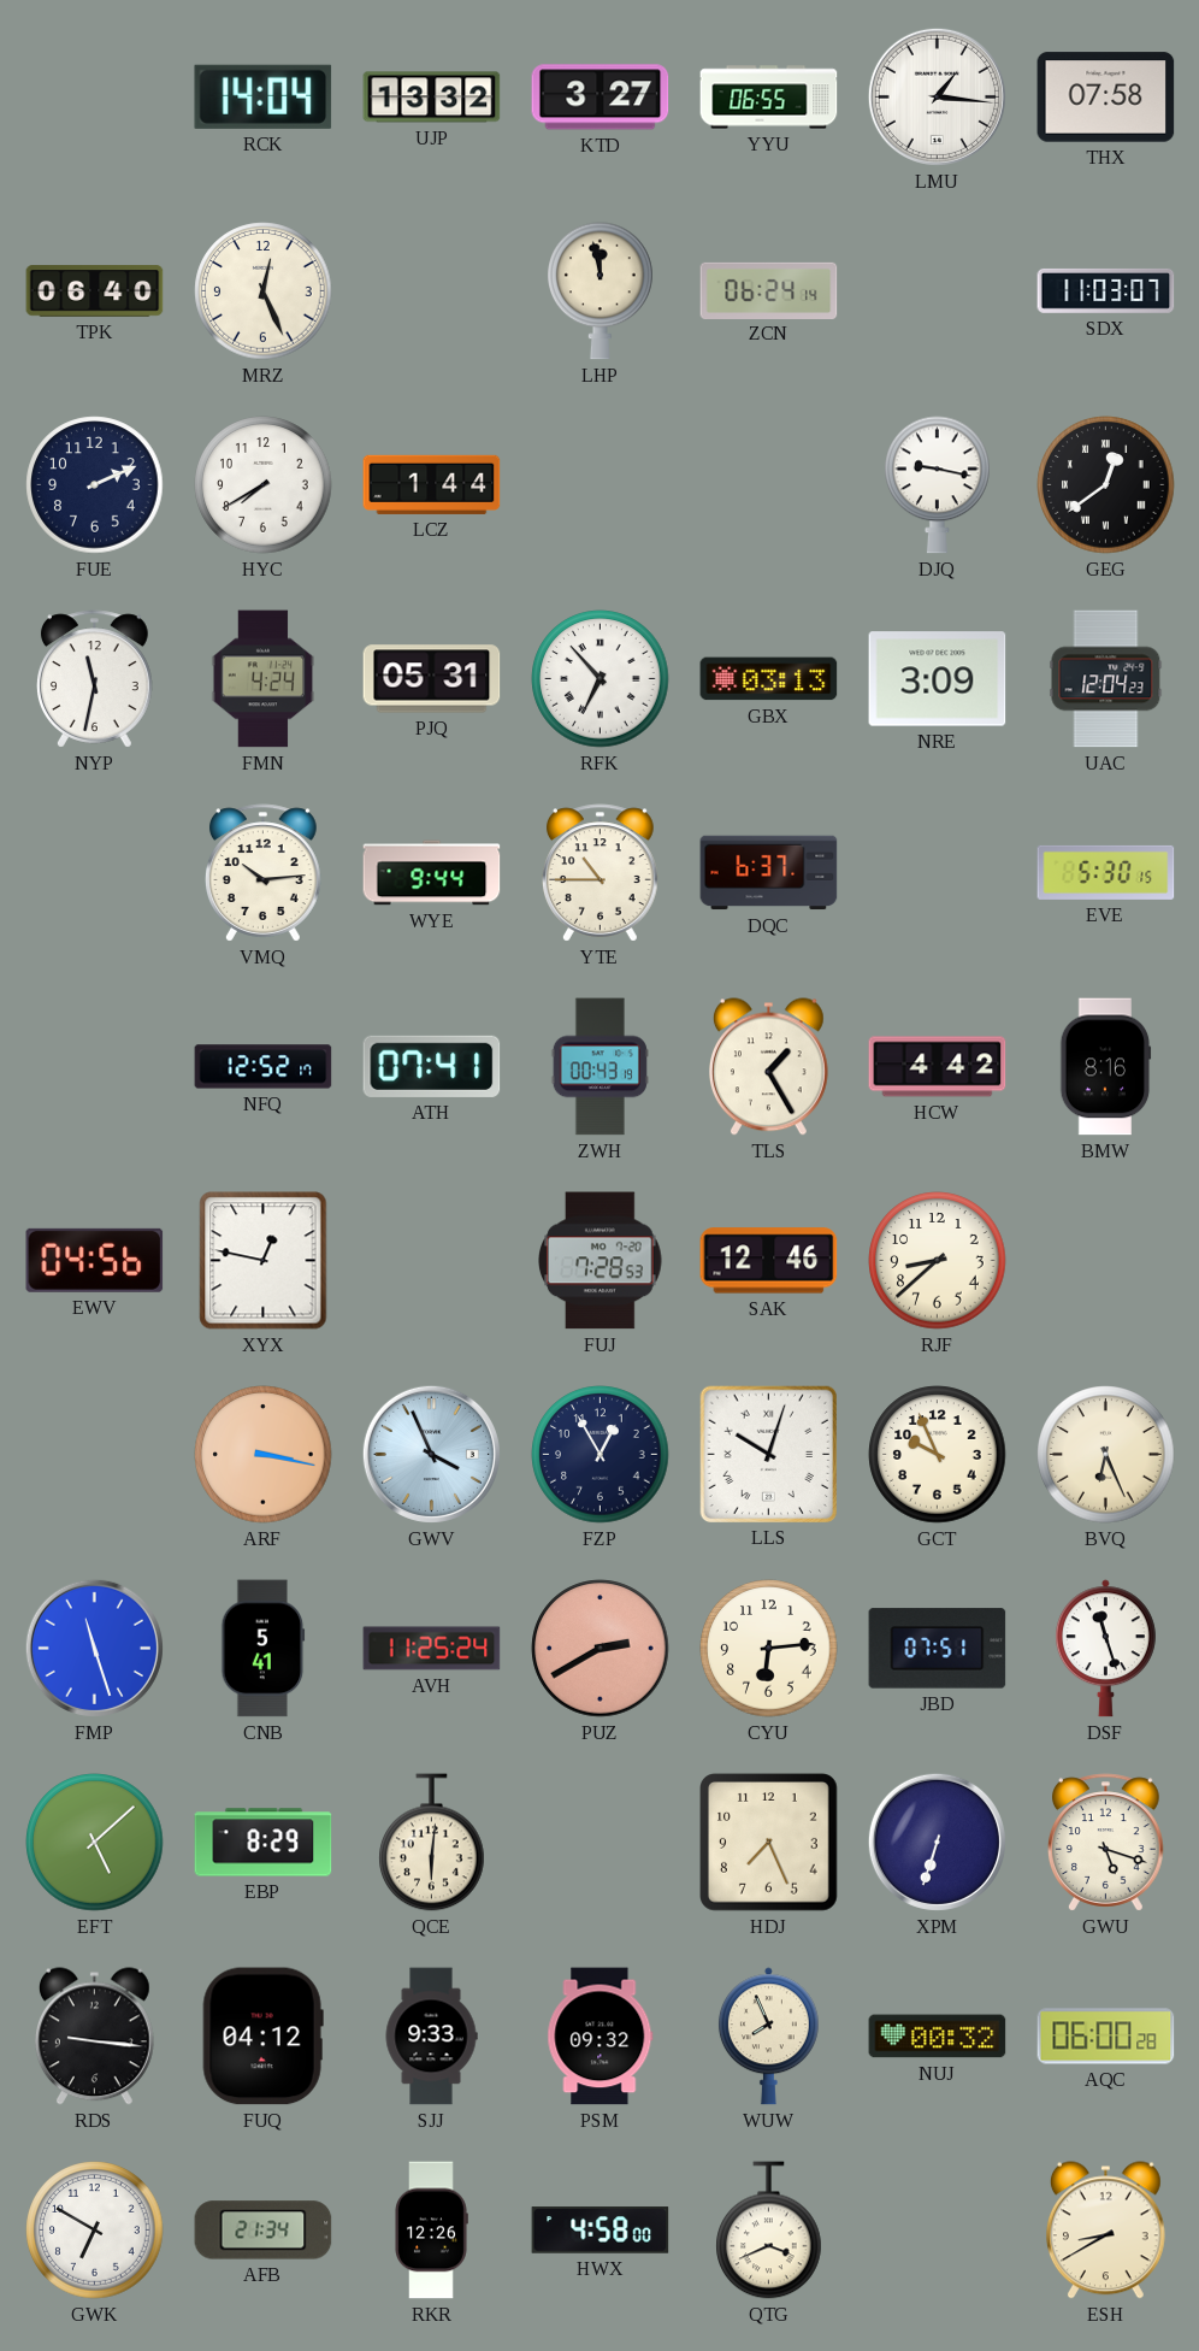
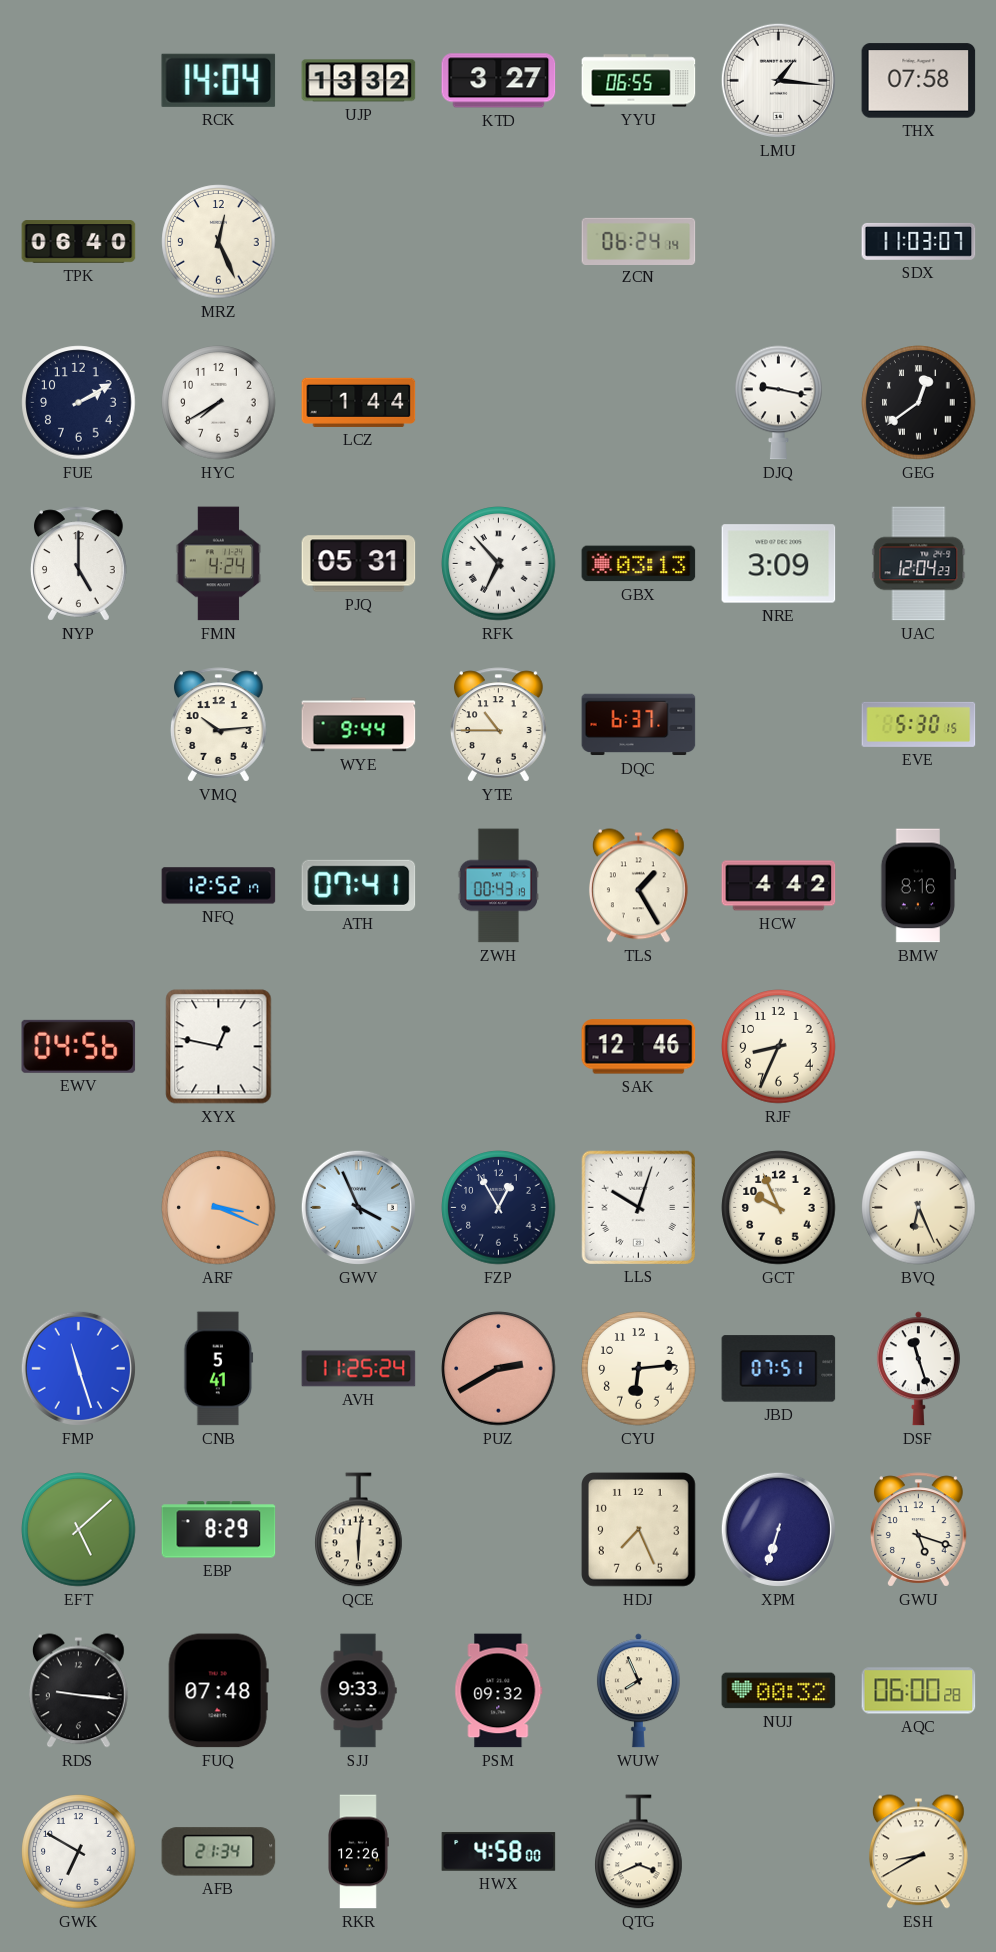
LHP: 11:58 -> none (601, 291)
FUE: 2:11 -> 2:10 (79, 403)
NYP: 11:32 -> 5:00 (79, 564)
FUJ: 7:28 -> none (601, 1261)
RJF: 8:38 -> 8:34 (779, 1047)
ARF: 3:17 -> 3:19 (219, 1208)
FUQ: 04:12 -> 07:48 (218, 1691)
